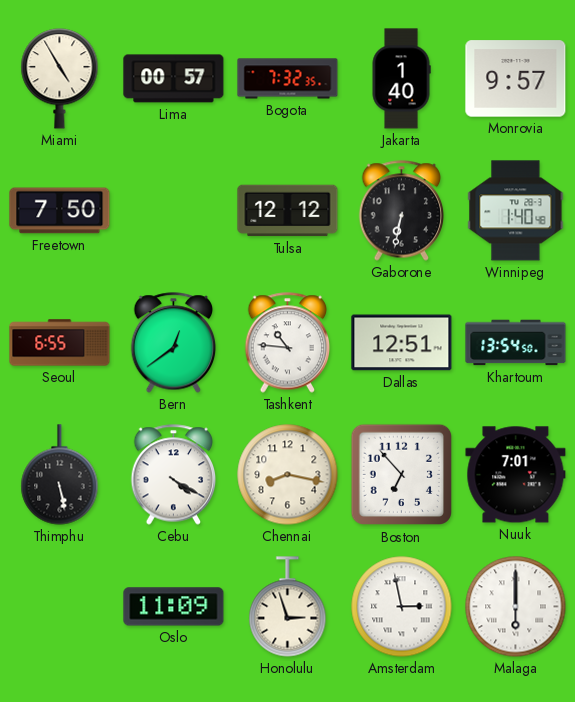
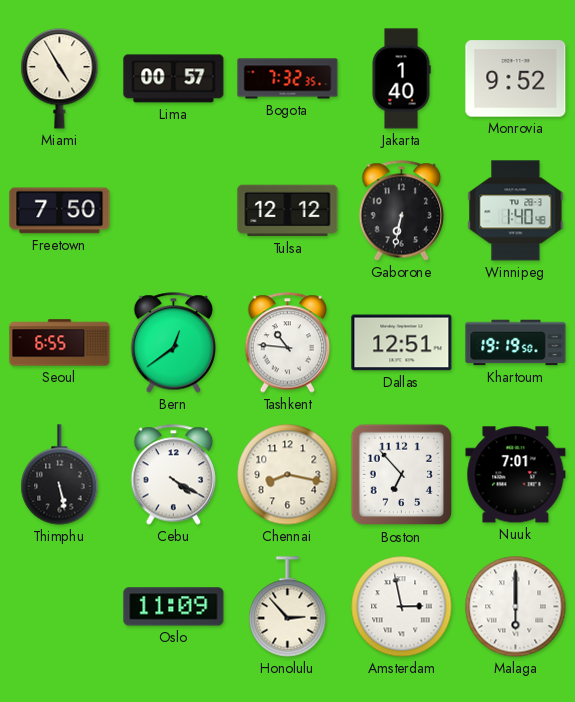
Monrovia: 9:57 -> 9:52 (516, 79)
Khartoum: 13:54 -> 19:19 (516, 343)
Honolulu: 2:57 -> 2:53 (288, 607)
